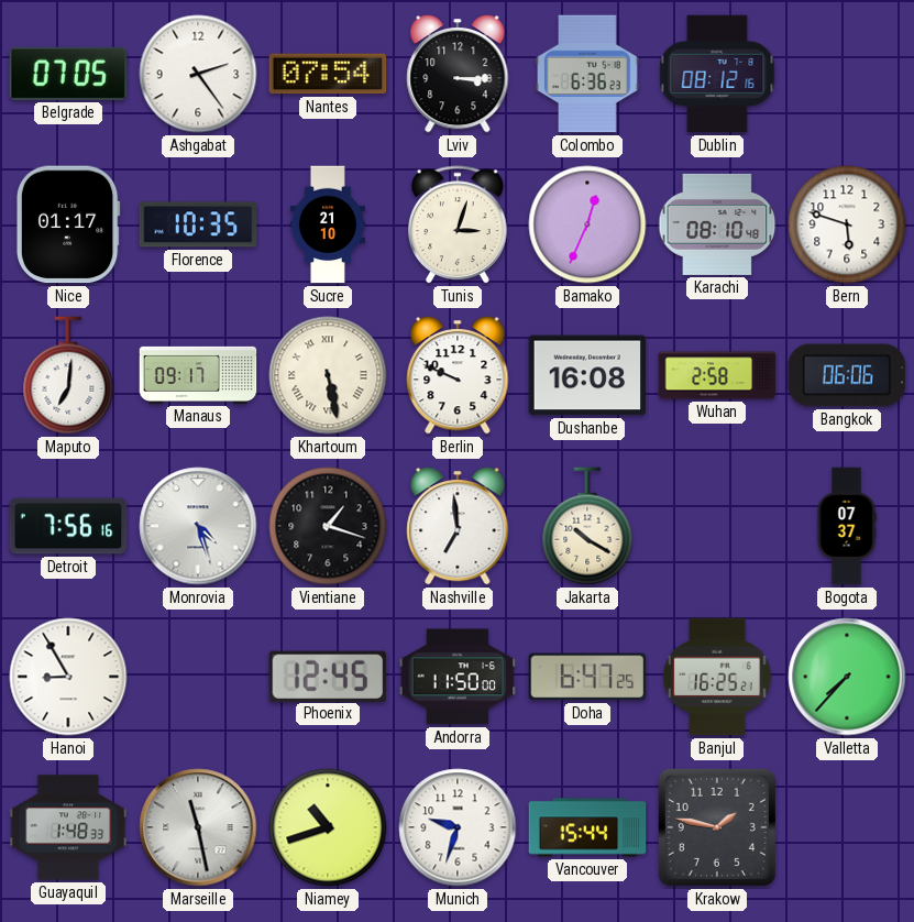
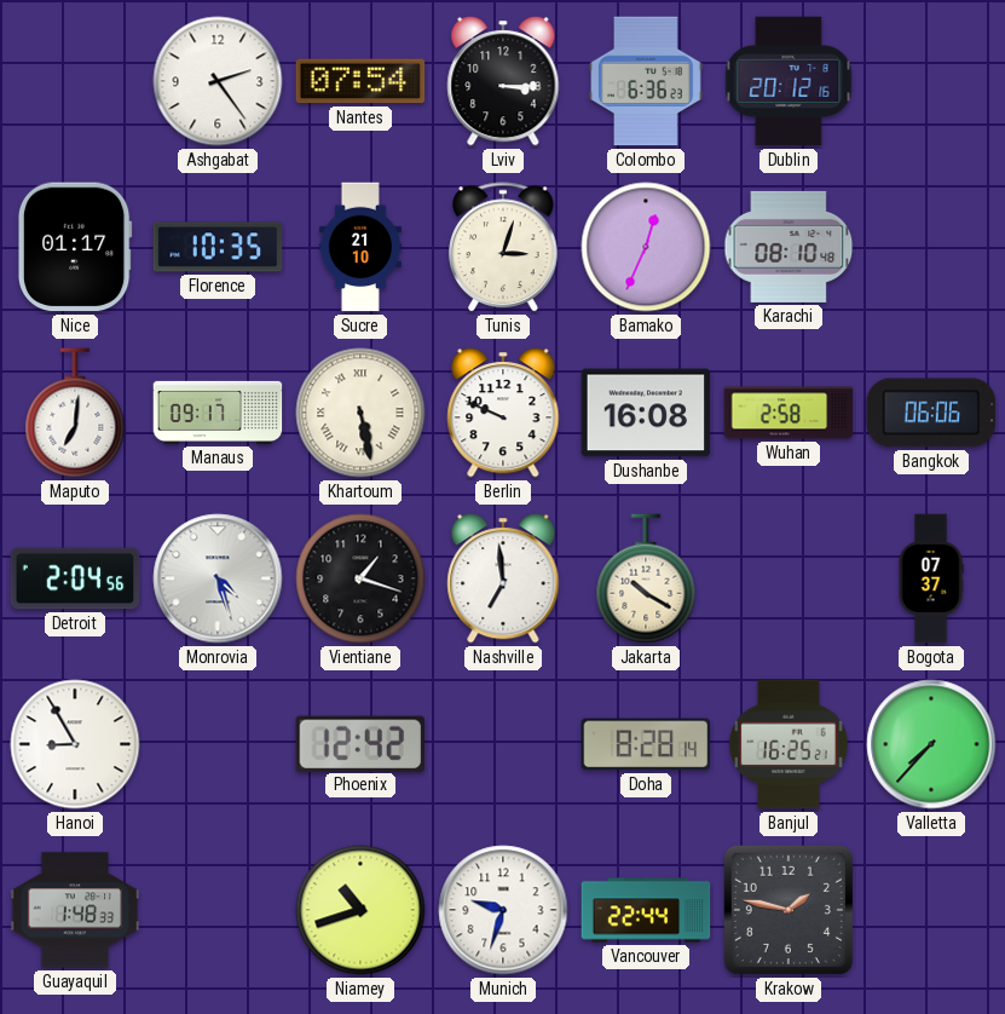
Belgrade: 07:05 -> none (67, 74)
Dublin: 08:12 -> 20:12 (789, 81)
Bern: 5:48 -> none (847, 224)
Detroit: 7:56 -> 2:04 (75, 578)
Phoenix: 12:45 -> 12:42 (359, 743)
Andorra: 11:50 -> none (458, 677)
Doha: 6:47 -> 8:28 (646, 744)
Marseille: 11:28 -> none (198, 827)
Vancouver: 15:44 -> 22:44 (646, 910)
